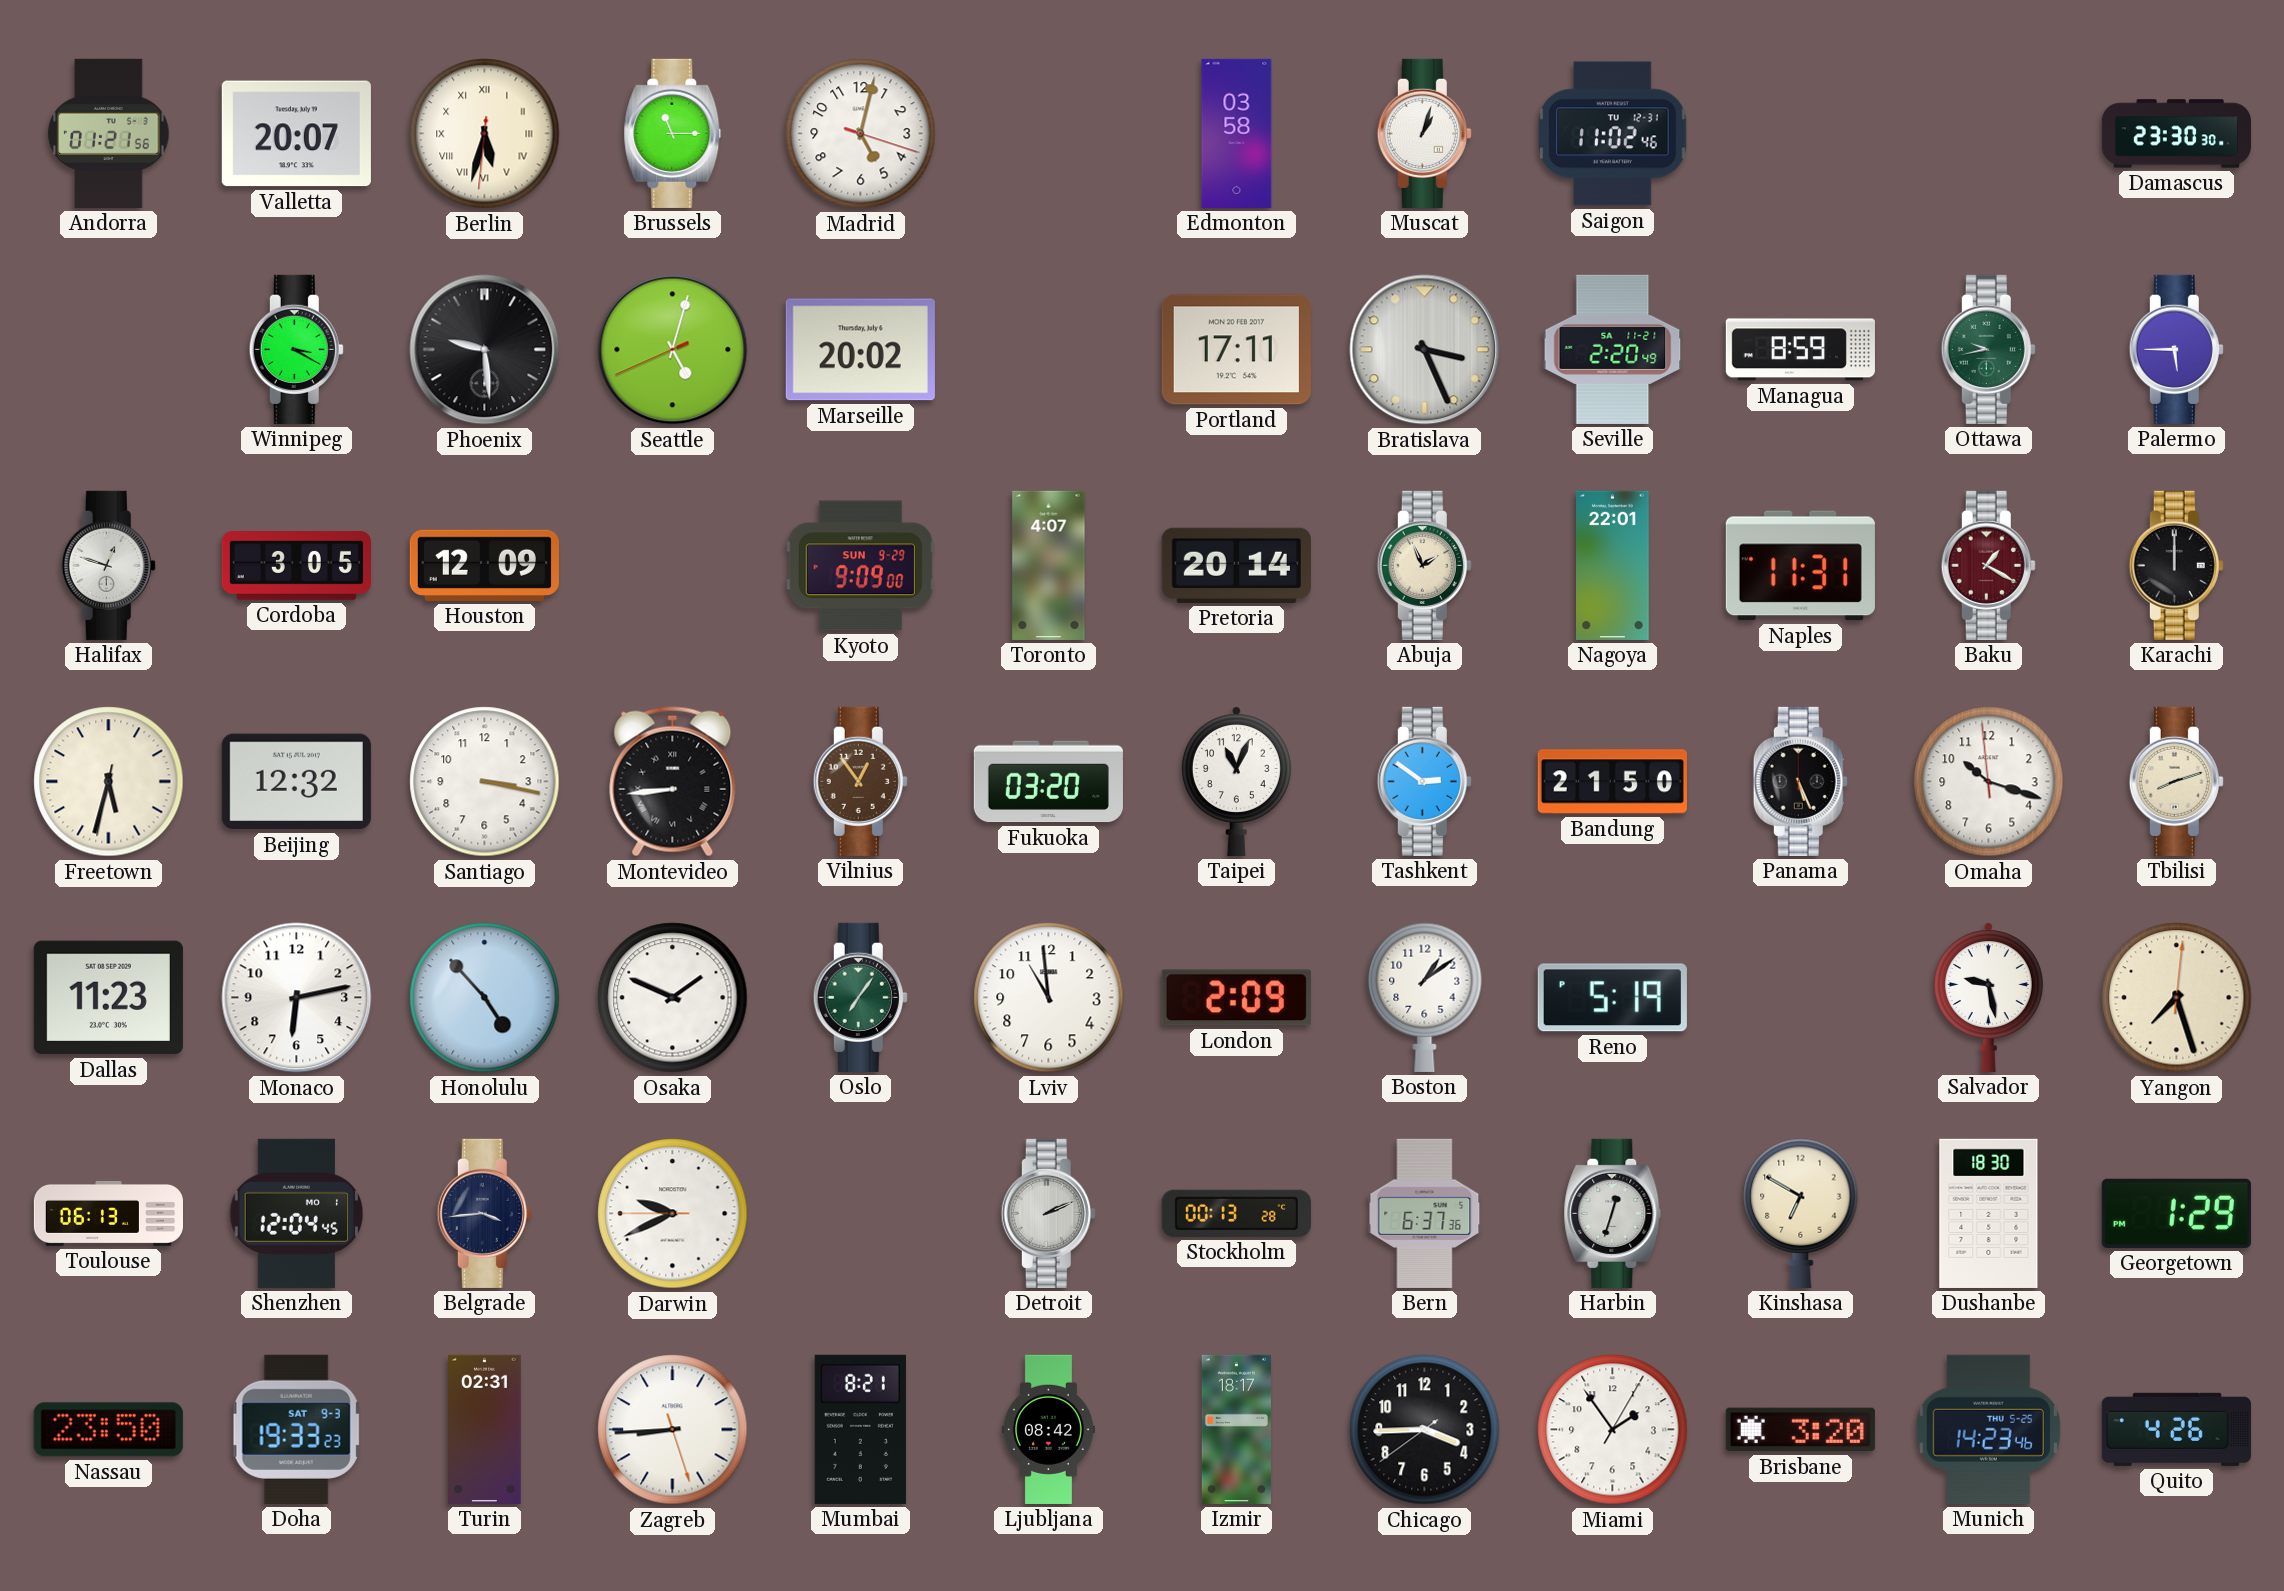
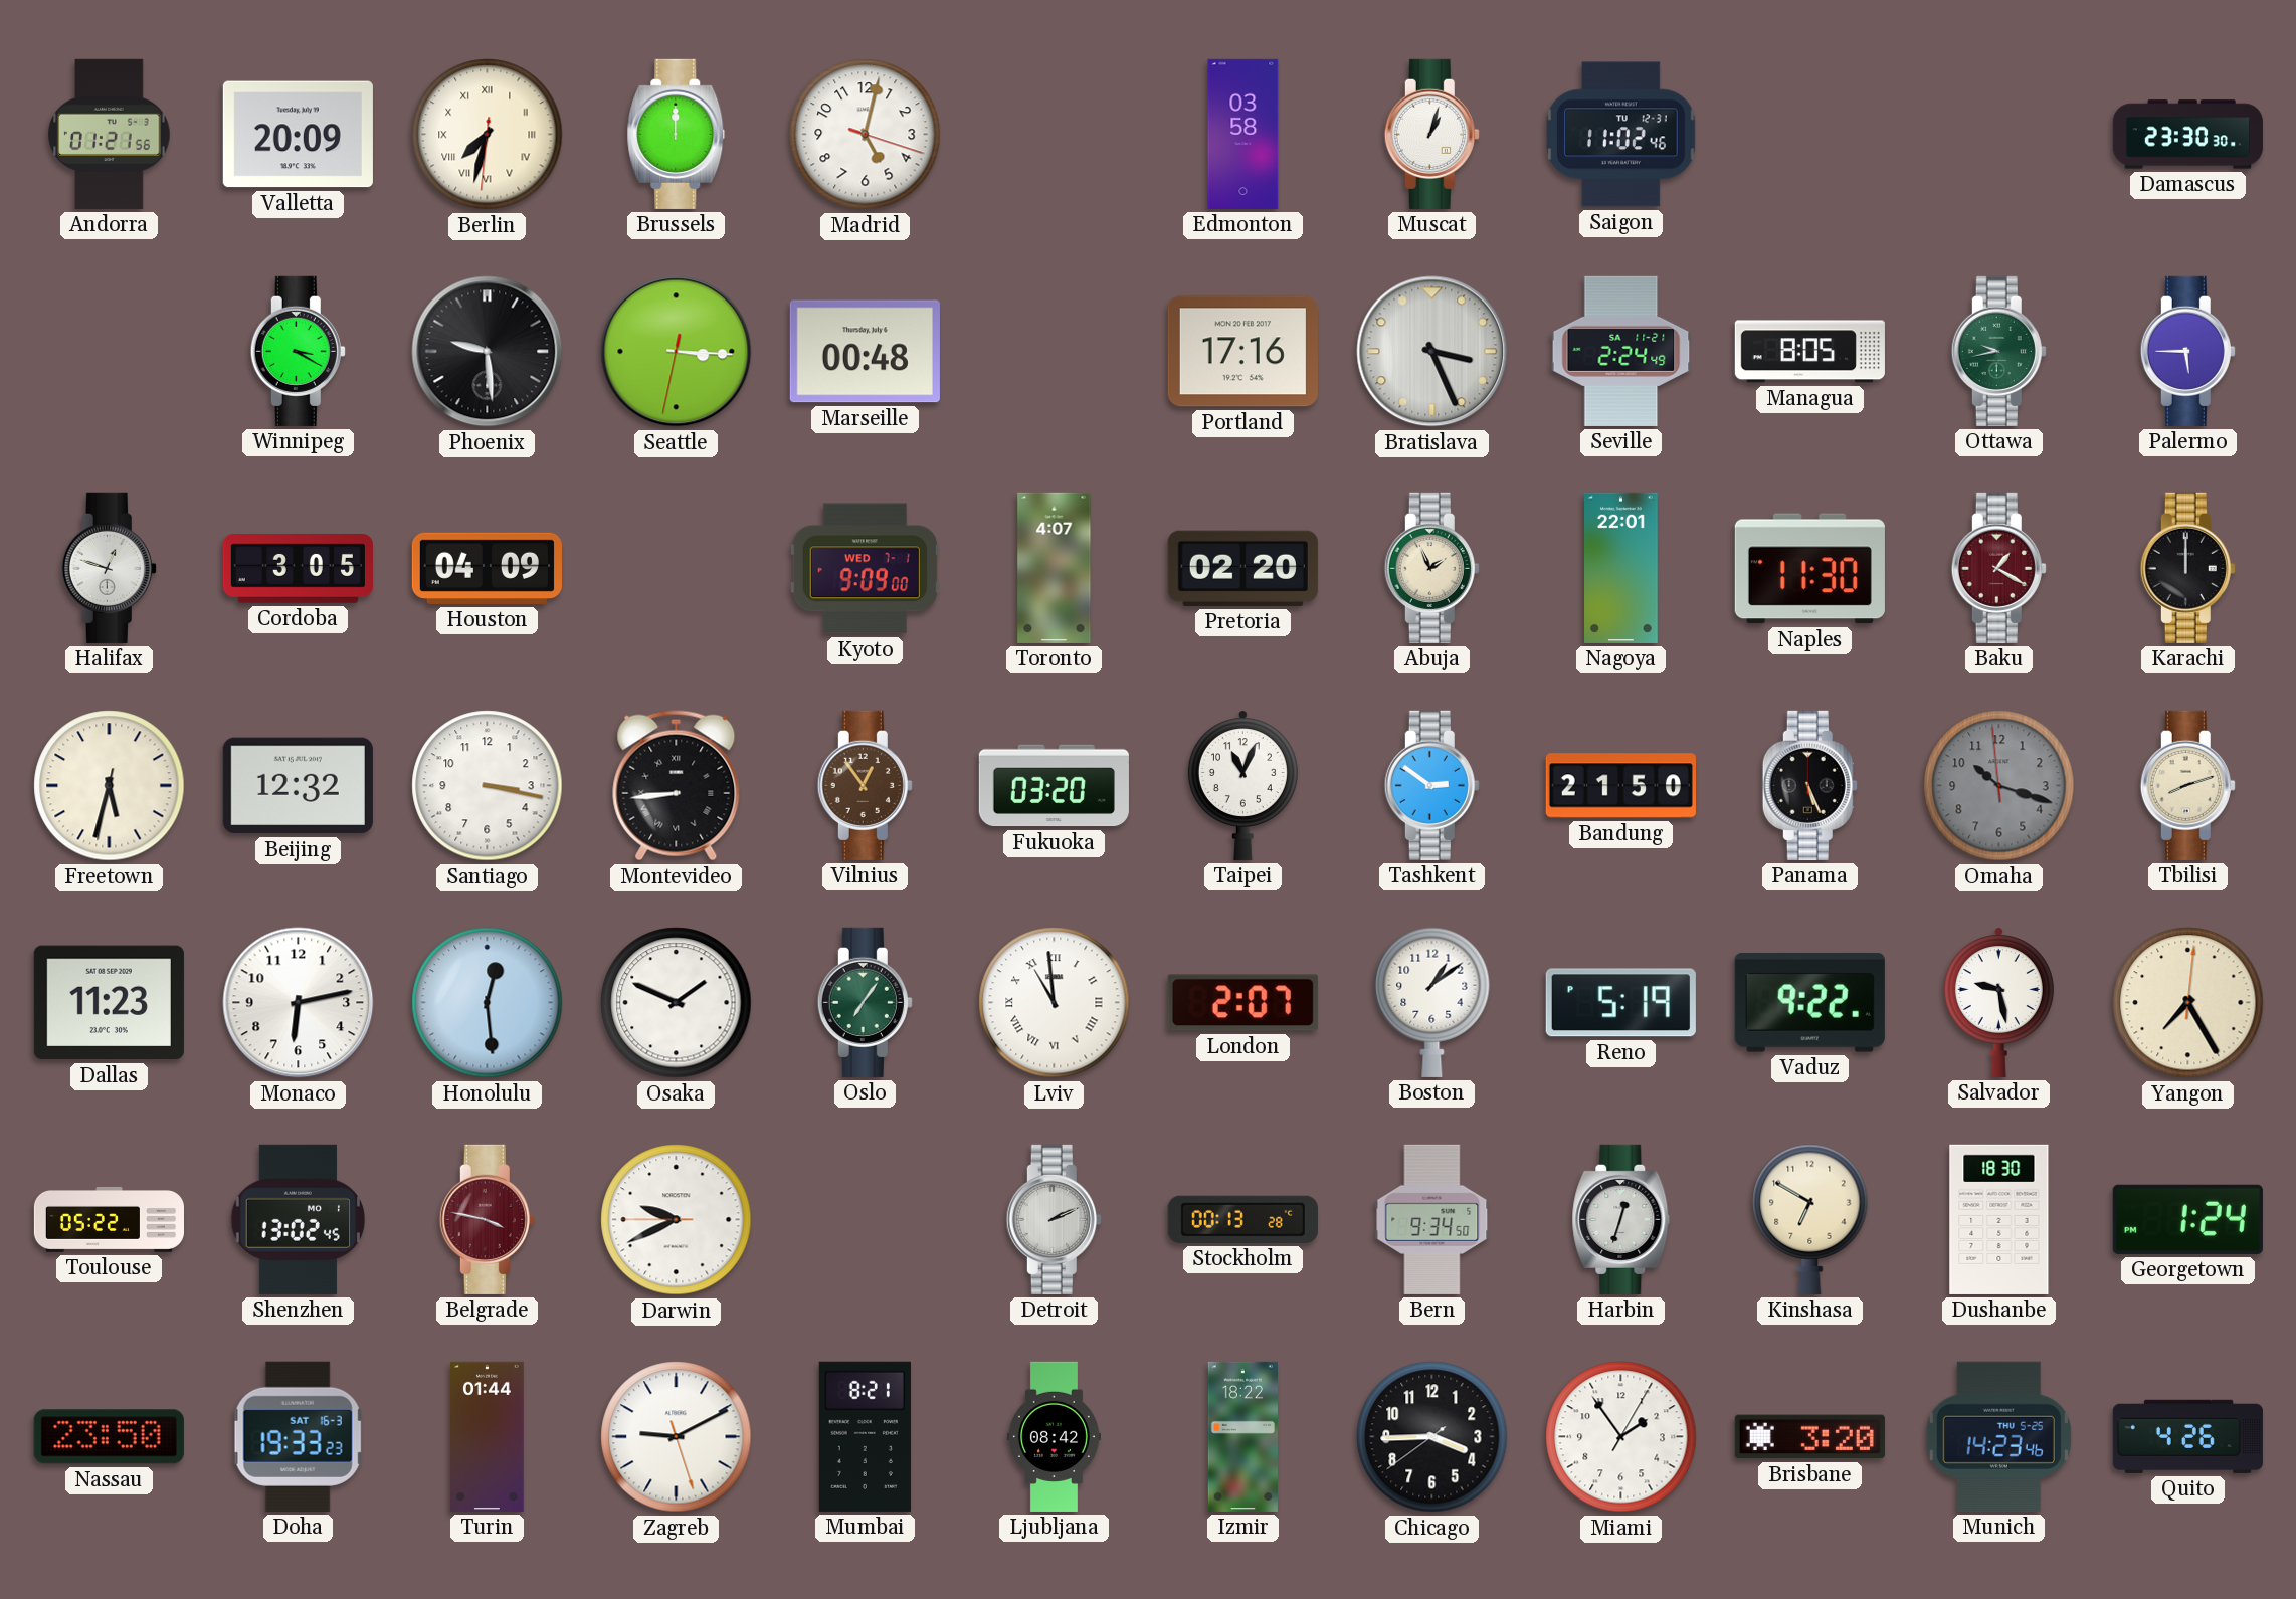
Valletta: 20:07 -> 20:09 (298, 135)
Berlin: 5:32 -> 7:32 (488, 135)
Brussels: 11:15 -> 12:00 (677, 134)
Seattle: 5:02 -> 3:15 (677, 352)
Marseille: 20:02 -> 00:48 (865, 352)
Portland: 17:11 -> 17:16 (1242, 352)
Seville: 2:20 -> 2:24 (1621, 351)
Managua: 8:59 -> 8:05 (1809, 352)
Houston: 12:09 -> 04:09 (487, 568)
Kyoto date: SUN 9-29 -> WED 7-1 (865, 569)
Pretoria: 20:14 -> 02:20 (1242, 568)
Naples: 11:31 -> 11:30 (1809, 569)
Omaha dial: white -> grey (1999, 786)
Honolulu: 4:53 -> 12:29 (488, 1003)
Lviv numerals: Arabic -> Roman (1055, 1003)
London: 2:09 -> 2:07 (1242, 1003)
Vaduz: none -> 9:22 (1809, 1003)
Yangon: 7:27 -> 7:25 (2188, 1003)
Toulouse: 06:13 -> 05:22 (109, 1219)
Shenzhen: 12:04 -> 13:02 (298, 1219)
Belgrade: 3:44 -> 3:47 (487, 1219)
Belgrade dial: navy -> burgundy (487, 1219)
Bern: 6:37 -> 9:34 (1432, 1219)
Georgetown: 1:29 -> 1:24 (2187, 1219)
Doha date: SAT 9-3 -> SAT 16-3 (298, 1436)
Turin: 02:31 -> 01:44 (488, 1436)
Zagreb: 8:44 -> 9:10 (677, 1437)
Izmir: 18:17 -> 18:22 (1242, 1436)
